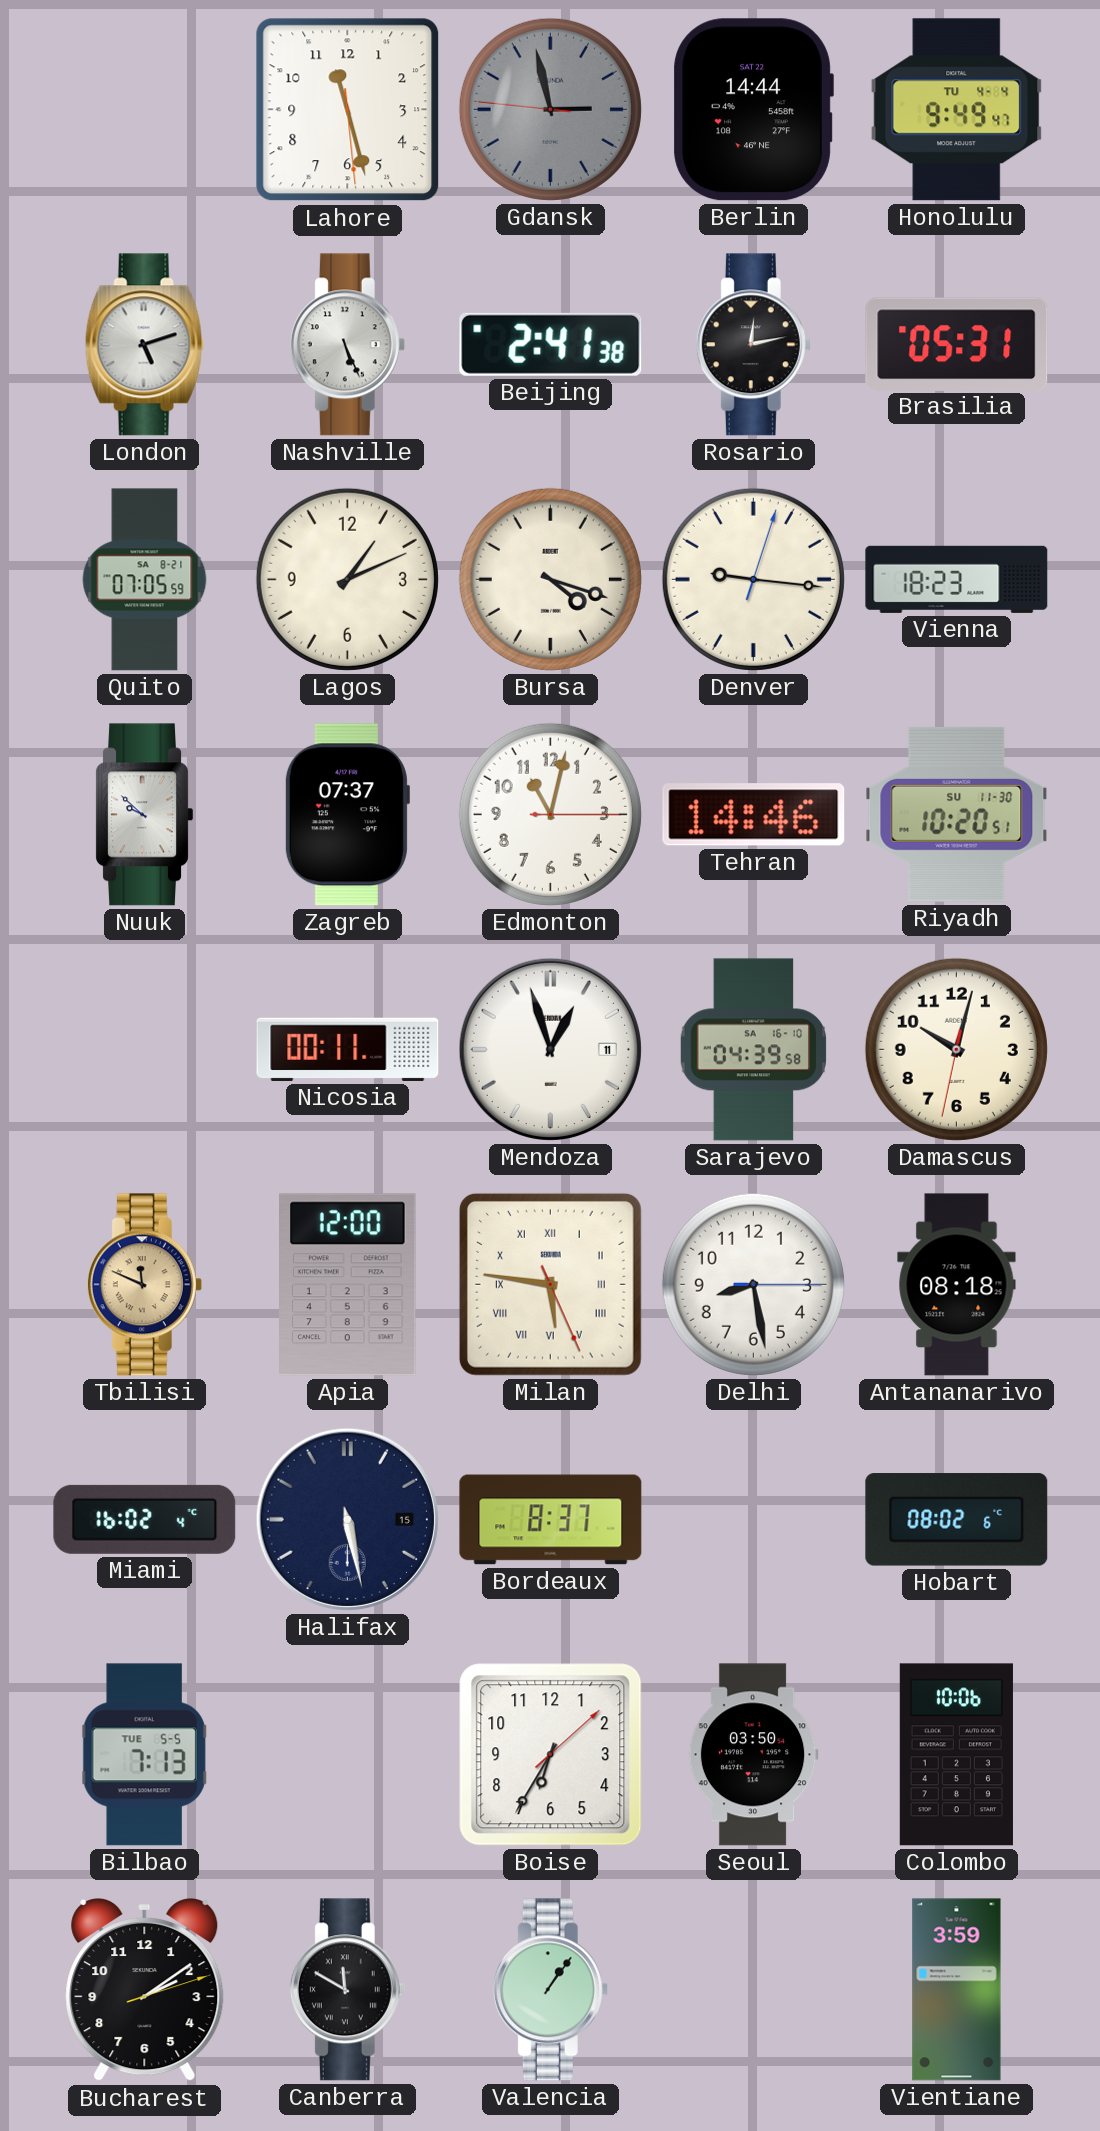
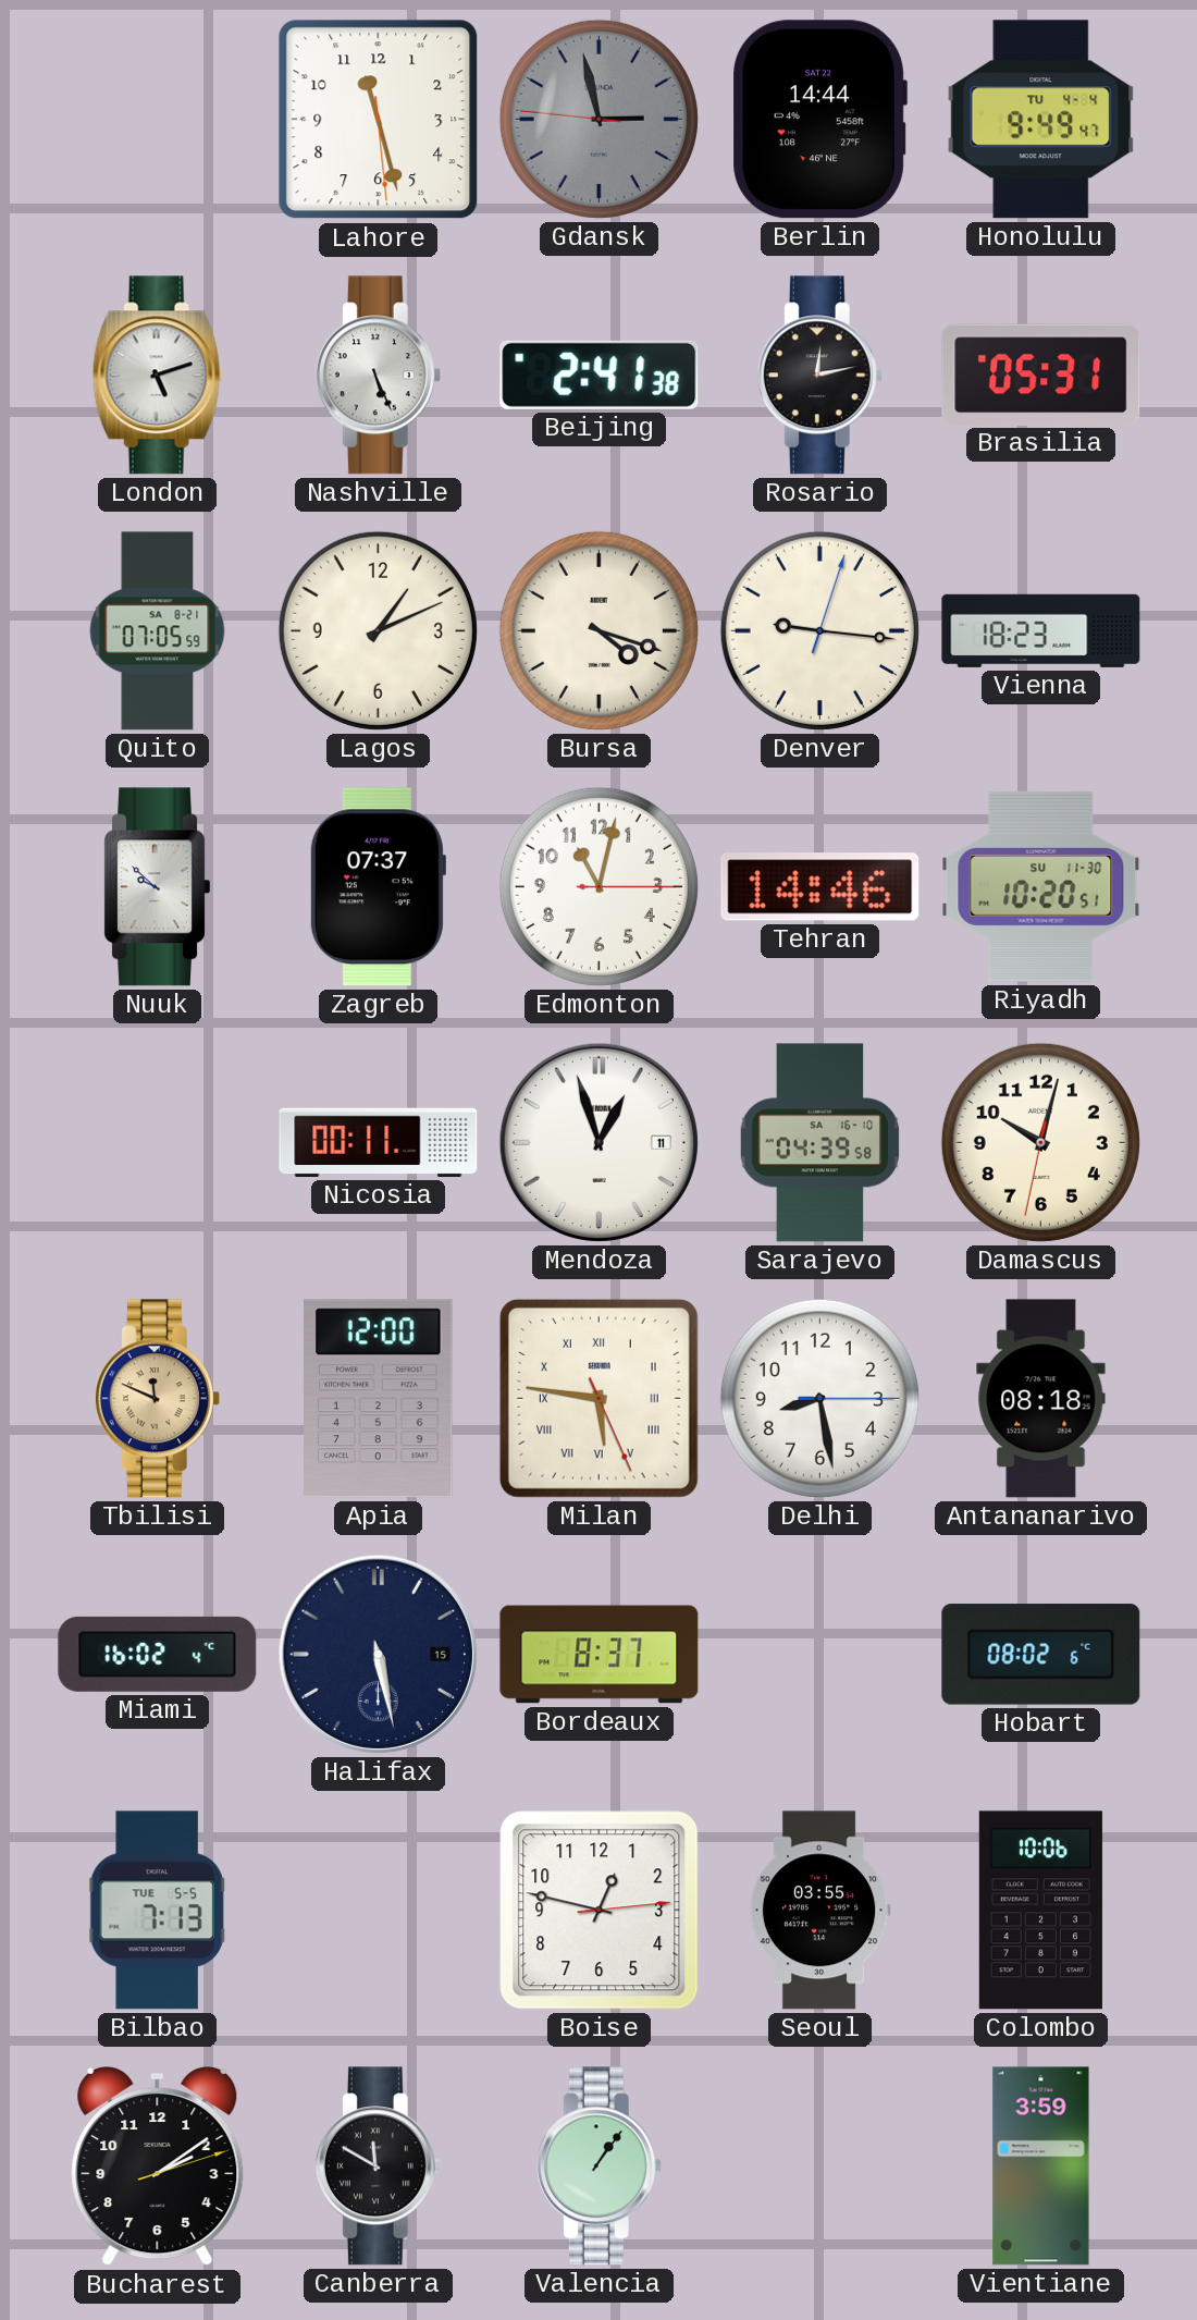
Boise: 6:35 -> 12:47 (600, 1911)
Seoul: 03:50 -> 03:55 (819, 1911)
